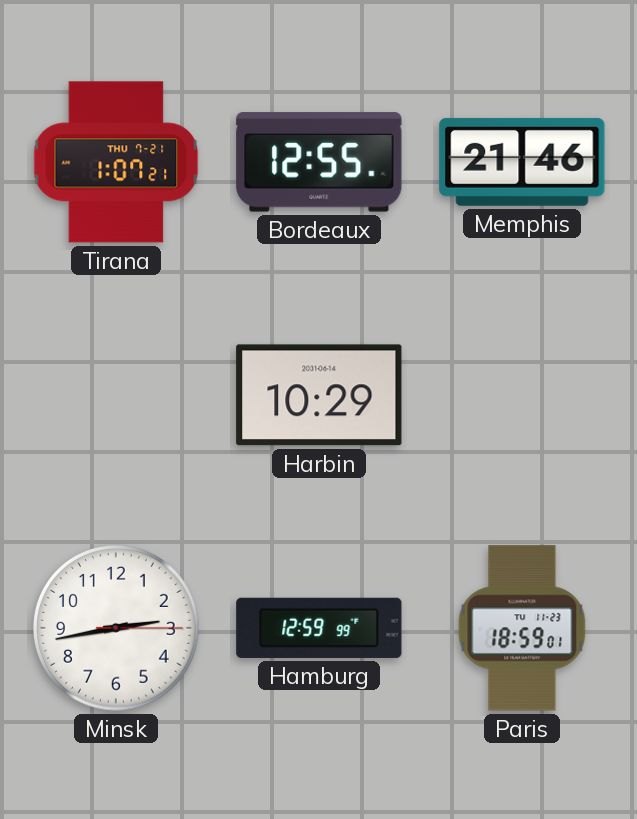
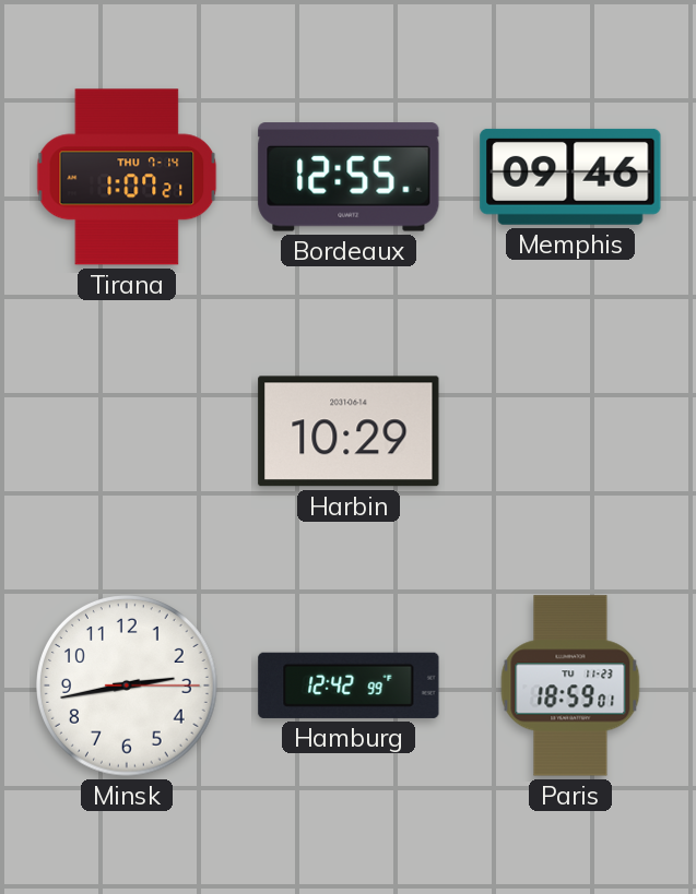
Tirana date: THU 7-21 -> THU 7-14 (127, 177)
Memphis: 21:46 -> 09:46 (570, 177)
Hamburg: 12:59 -> 12:42 (349, 686)
